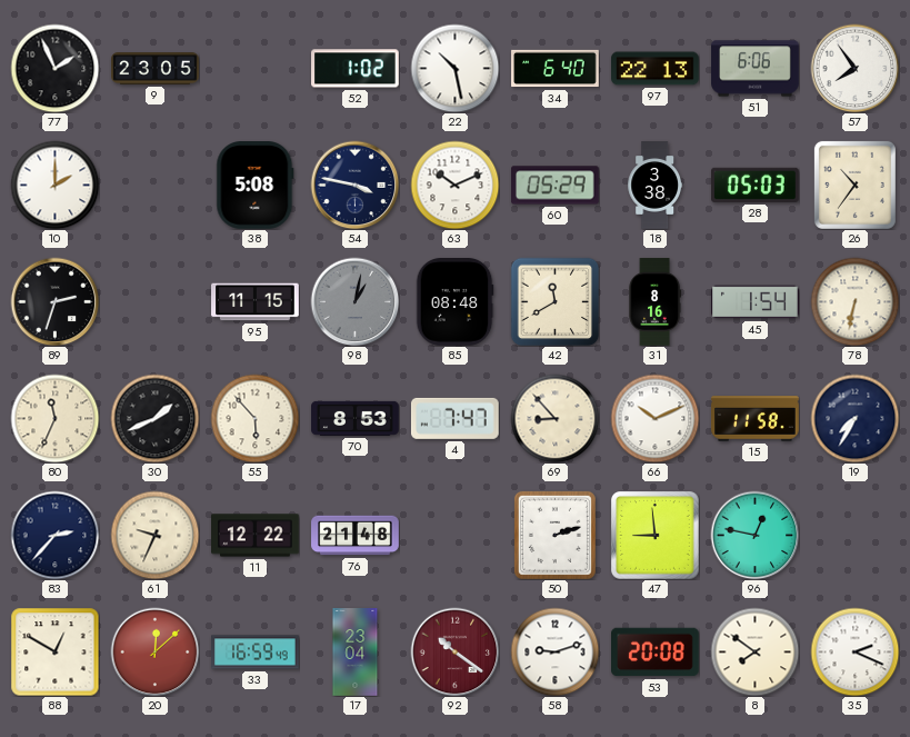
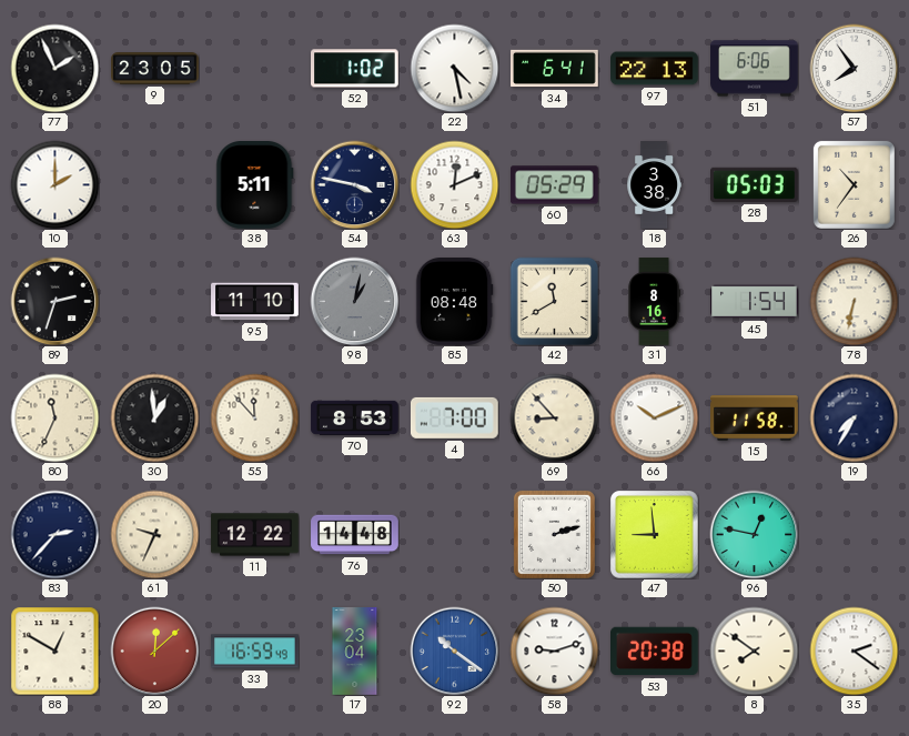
22: 10:28 -> 4:28 (454, 68)
34: 6:40 -> 6:41 (555, 69)
38: 5:08 -> 5:11 (255, 185)
63: 10:11 -> 12:11 (454, 184)
95: 11:15 -> 11:10 (255, 302)
30: 1:41 -> 12:59 (154, 417)
55: 5:53 -> 11:53 (254, 417)
4: 7:47 -> 7:00 (454, 417)
76: 21:48 -> 14:48 (355, 535)
92 dial: burgundy -> blue (454, 651)
53: 20:08 -> 20:38 (655, 652)
35: 2:19 -> 2:21 (854, 651)
